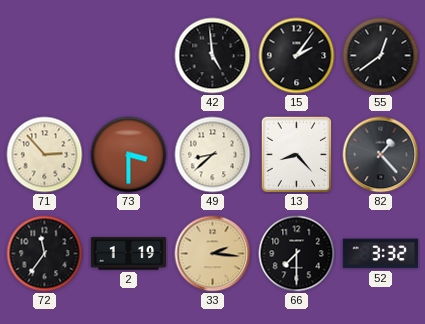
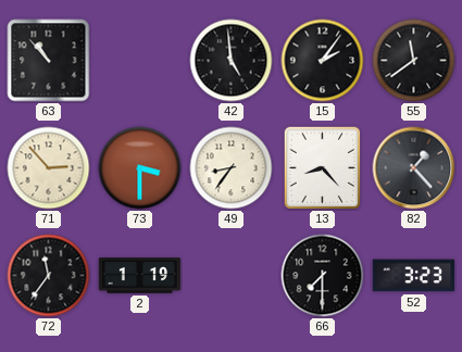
63: none -> 10:53 (49, 61)
55: 12:39 -> 11:39 (414, 61)
49: 8:38 -> 8:36 (232, 168)
33: 2:16 -> none (213, 254)
52: 3:32 -> 3:23 (413, 276)
